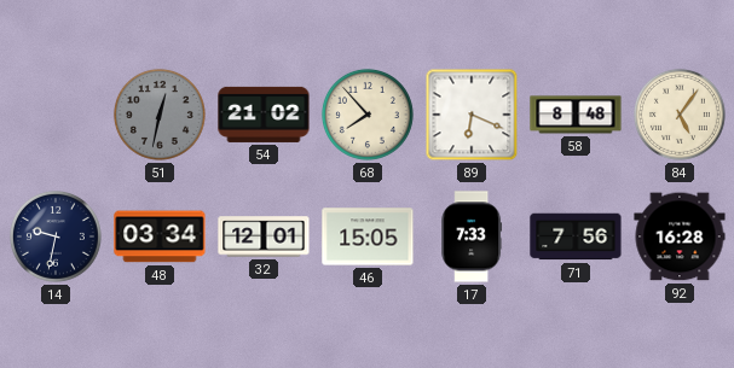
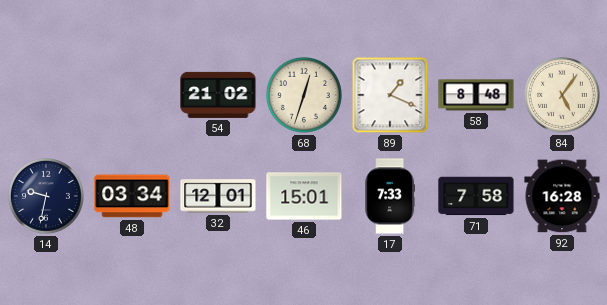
51: 12:32 -> none (160, 115)
68: 7:53 -> 12:33 (304, 95)
89: 6:19 -> 1:19 (390, 95)
46: 15:05 -> 15:01 (304, 196)
71: 7:56 -> 7:58 (476, 196)
